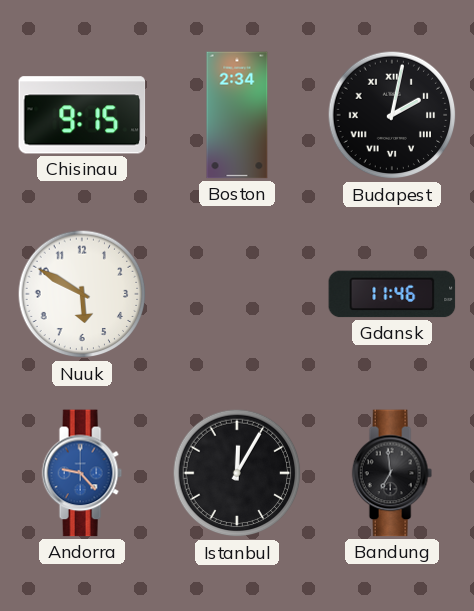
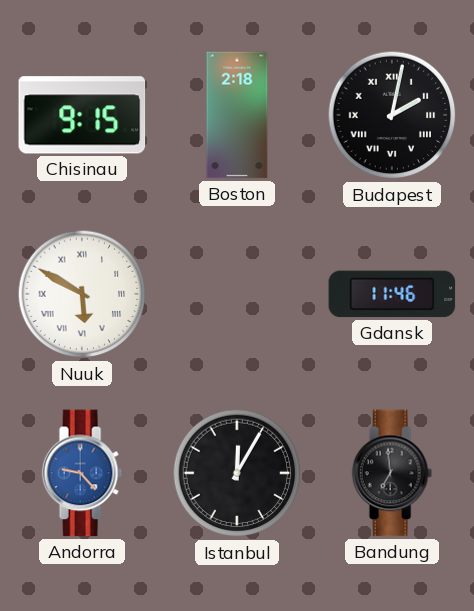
Boston: 2:34 -> 2:18 (237, 115)
Nuuk numerals: Arabic -> Roman (82, 294)
